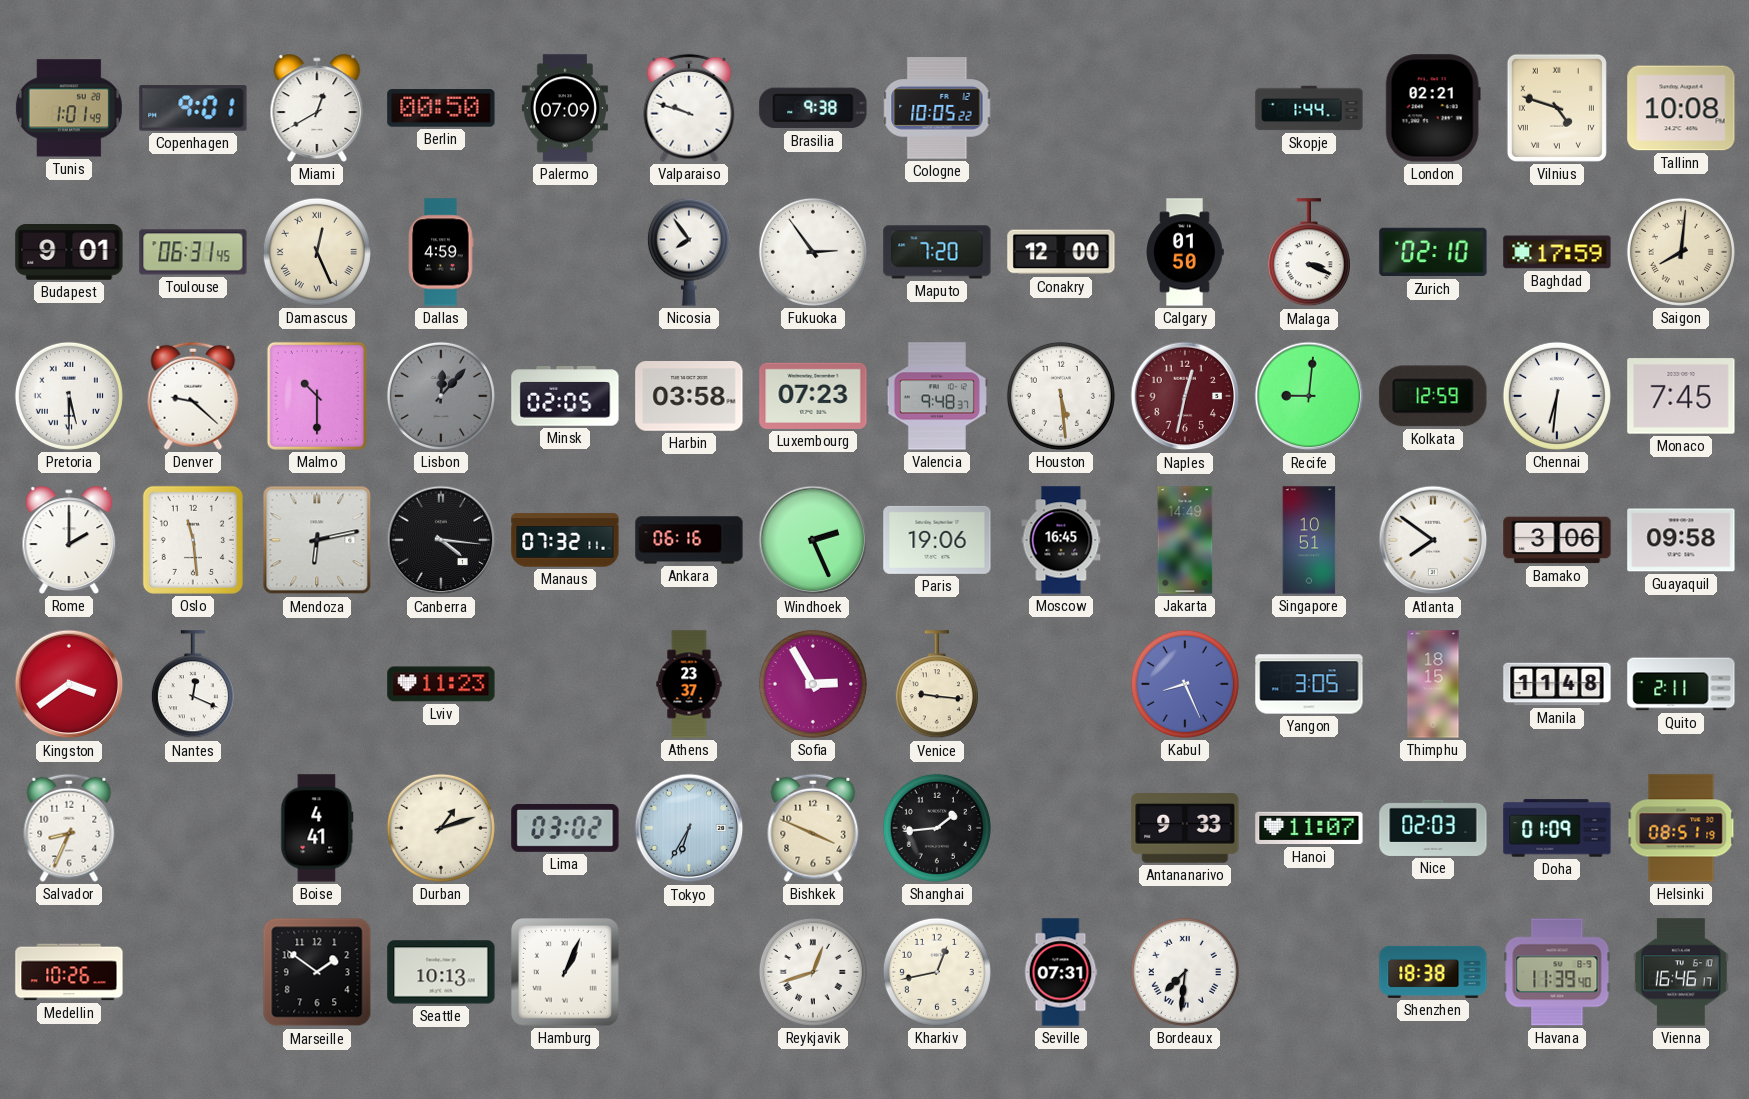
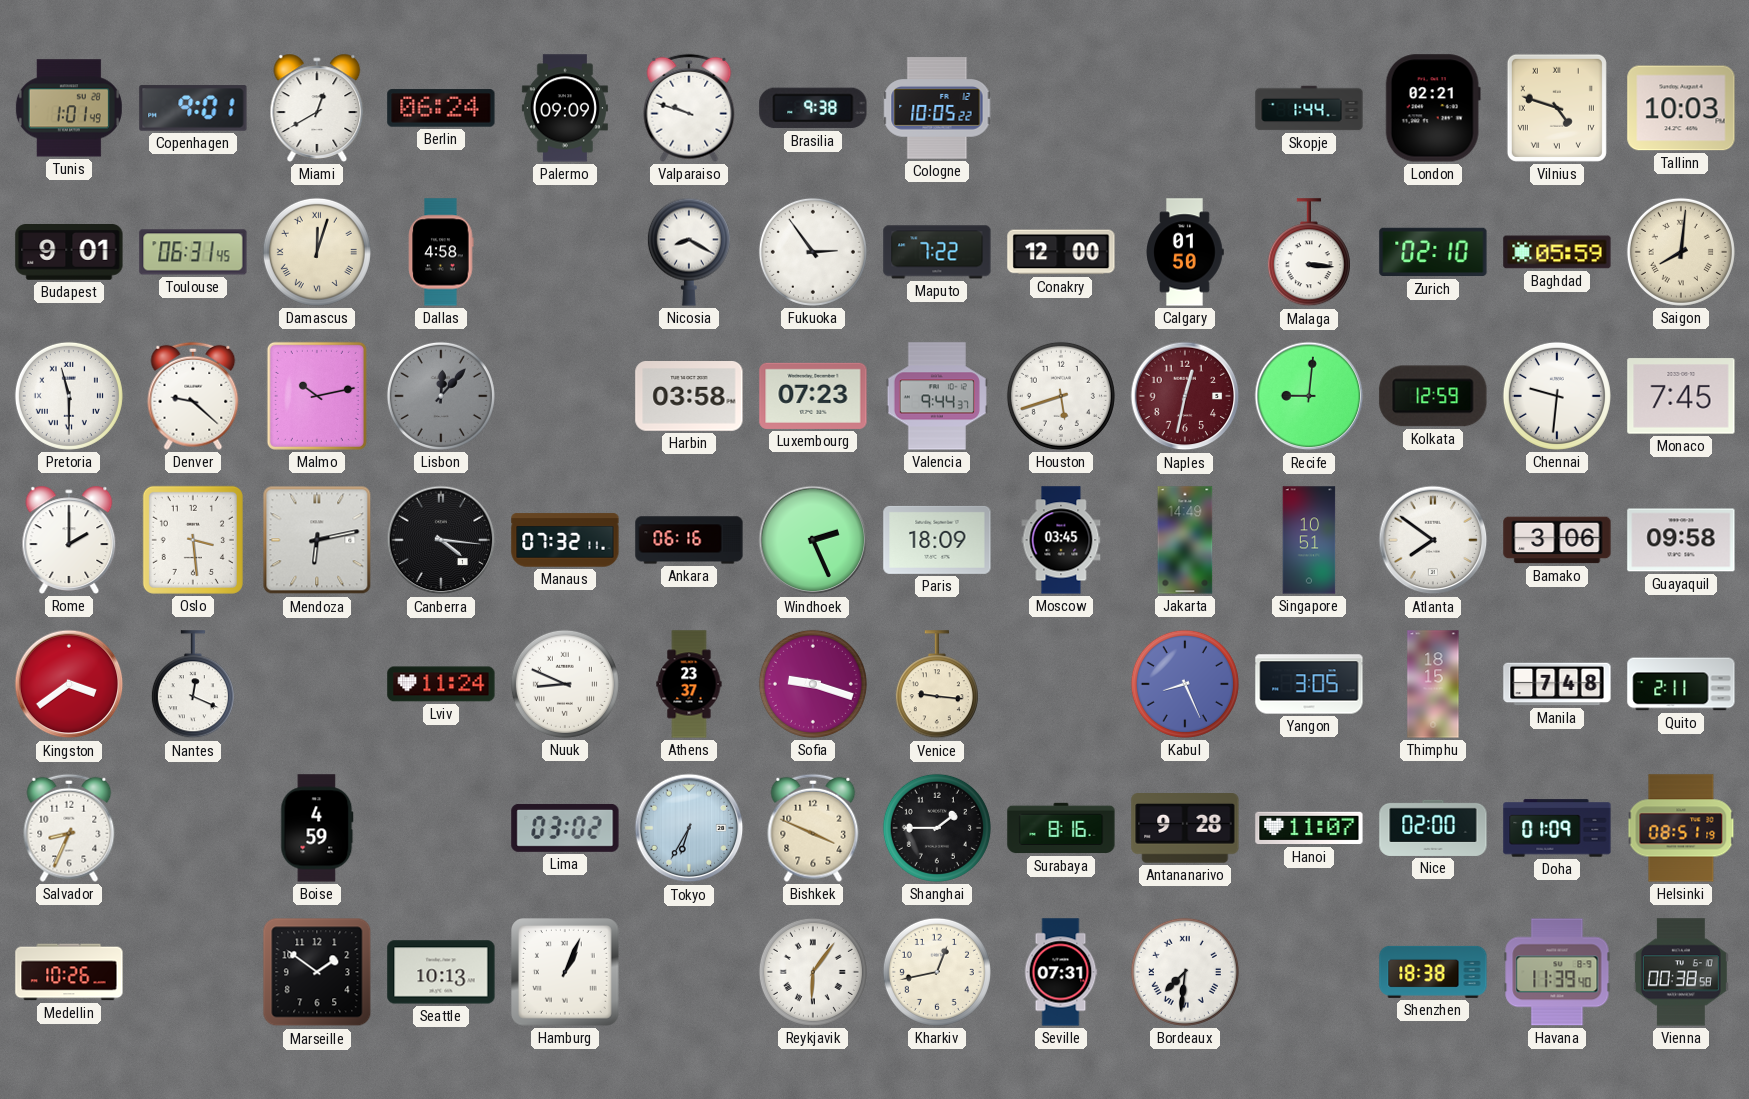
Berlin: 00:50 -> 06:24 (441, 108)
Palermo: 07:09 -> 09:09 (565, 108)
Tallinn: 10:08 -> 10:03 (1681, 108)
Damascus: 12:26 -> 12:03 (317, 252)
Dallas: 4:59 -> 4:58 (441, 252)
Nicosia: 7:54 -> 8:20 (689, 252)
Maputo: 7:20 -> 7:22 (937, 252)
Malaga: 3:19 -> 3:16 (1309, 253)
Baghdad: 17:59 -> 05:59 (1557, 252)
Pretoria: 5:30 -> 11:30 (69, 396)
Malmo: 10:30 -> 10:13 (317, 396)
Minsk: 02:05 -> none (565, 396)
Valencia: 9:48 -> 9:44 (937, 396)
Houston: 5:29 -> 5:42 (1061, 396)
Chennai: 6:31 -> 9:31 (1557, 396)
Oslo: 11:29 -> 3:29 (193, 540)
Paris: 19:06 -> 18:09 (937, 540)
Moscow: 16:45 -> 03:45 (1061, 540)
Lviv: 11:23 -> 11:24 (441, 684)
Nuuk: none -> 8:49 (565, 684)
Sofia: 2:55 -> 9:18 (813, 684)
Manila: 11:48 -> 7:48 (1557, 684)
Boise: 4:41 -> 4:59 (317, 828)
Durban: 1:12 -> none (441, 828)
Shanghai: 1:44 -> 1:45 (937, 828)
Surabaya: none -> 8:16 (1061, 828)
Antananarivo: 9:33 -> 9:28 (1185, 828)
Nice: 02:03 -> 02:00 (1433, 828)
Reykjavik: 12:42 -> 6:06 (813, 972)
Vienna: 16:46 -> 00:38 (1681, 972)
